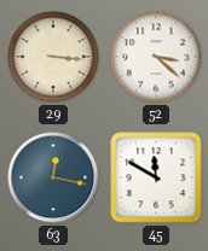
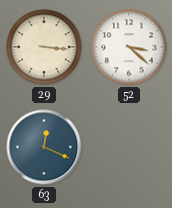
63: 12:17 -> 12:19 (44, 147)
45: 11:50 -> none (156, 177)
